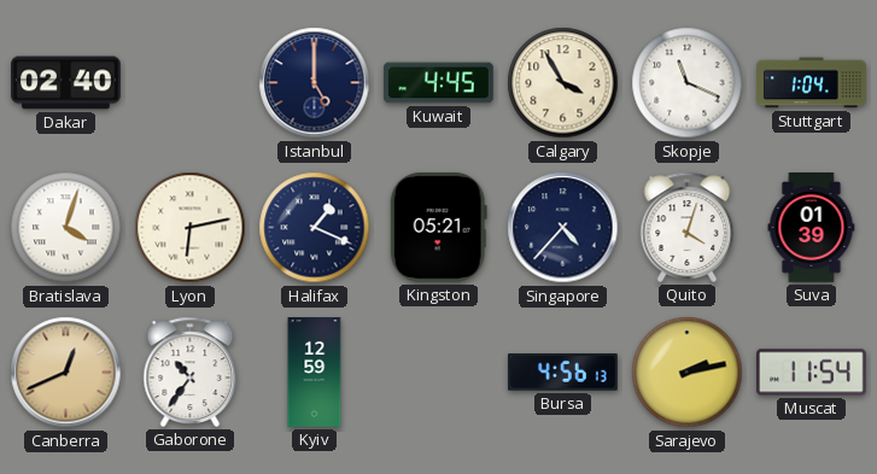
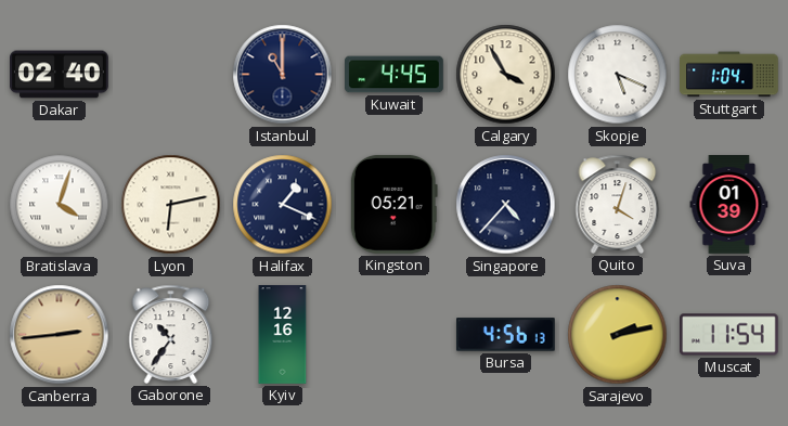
Istanbul: 5:00 -> 11:00 (283, 75)
Skopje: 11:19 -> 5:19 (618, 75)
Canberra: 12:41 -> 2:44 (60, 335)
Kyiv: 12:59 -> 12:16 (283, 335)
